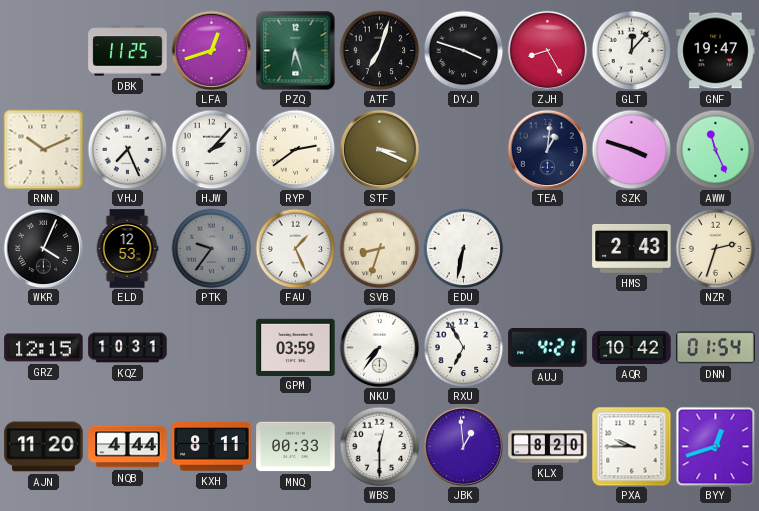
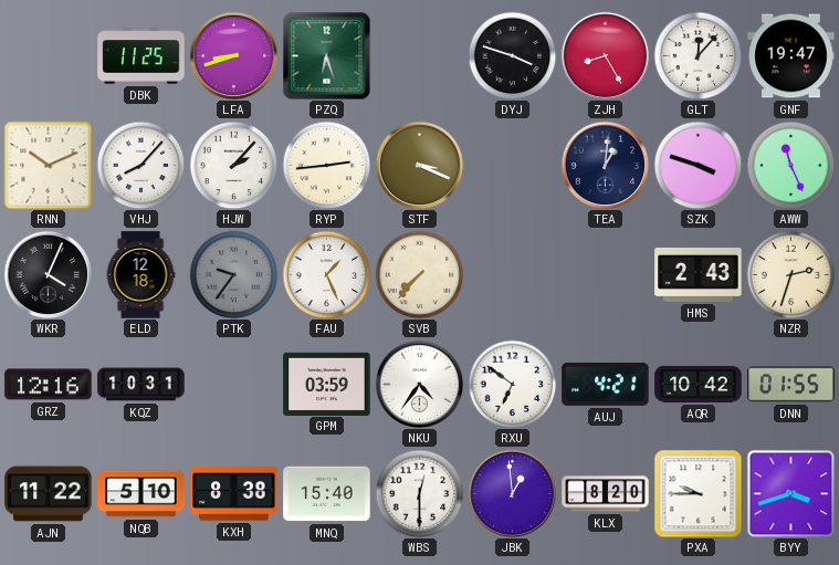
LFA: 12:42 -> 8:42 (233, 55)
ATF: 7:03 -> none (379, 50)
VHJ: 7:26 -> 8:07 (140, 165)
RYP: 2:39 -> 2:44 (326, 165)
ELD: 12:53 -> 12:18 (140, 275)
SVB: 8:33 -> 7:37 (419, 274)
EDU: 6:32 -> none (463, 248)
GRZ: 12:15 -> 12:16 (49, 385)
NKU: 7:36 -> 4:36 (419, 384)
RXU: 6:55 -> 6:51 (512, 384)
DNN: 01:54 -> 01:55 (791, 385)
AJN: 11:20 -> 11:22 (49, 494)
NQB: 4:44 -> 5:10 (141, 494)
KXH: 8:11 -> 8:38 (234, 494)
MNQ: 00:33 -> 15:40 (327, 494)
BYY: 12:42 -> 3:42 (790, 493)
